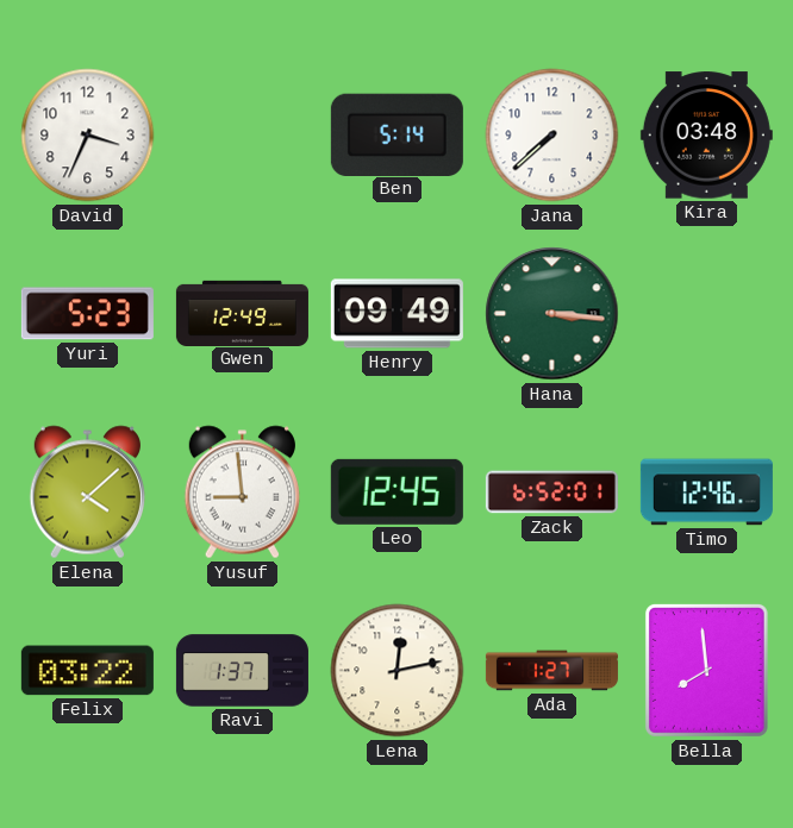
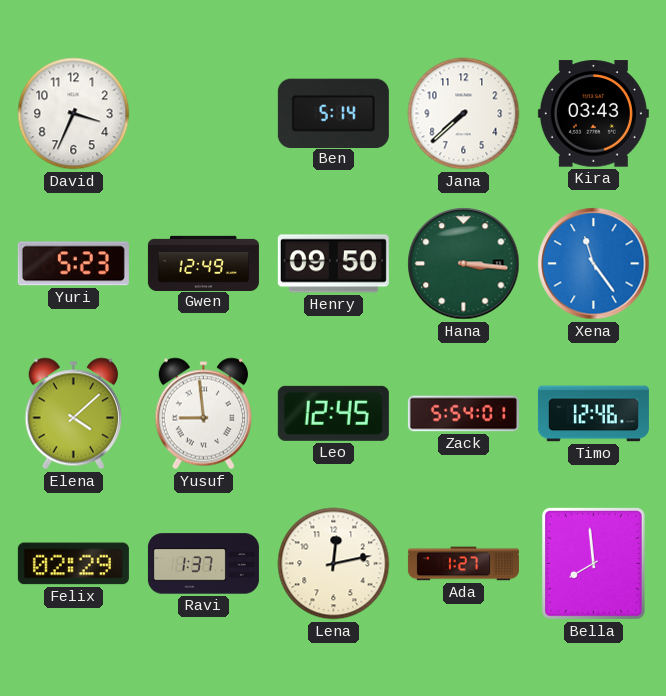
Kira: 03:48 -> 03:43 (593, 114)
Henry: 09:49 -> 09:50 (333, 264)
Xena: none -> 11:24 (594, 264)
Zack: 6:52 -> 5:54 (463, 414)
Felix: 03:22 -> 02:29 (73, 564)
